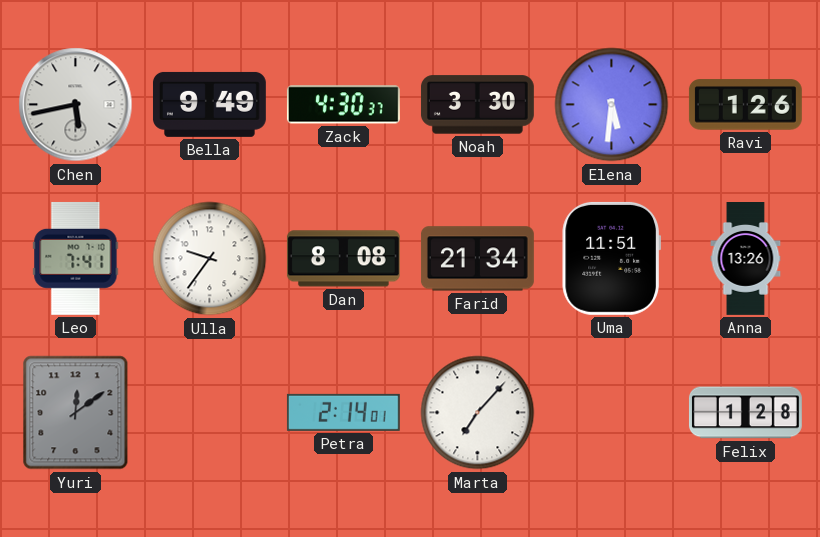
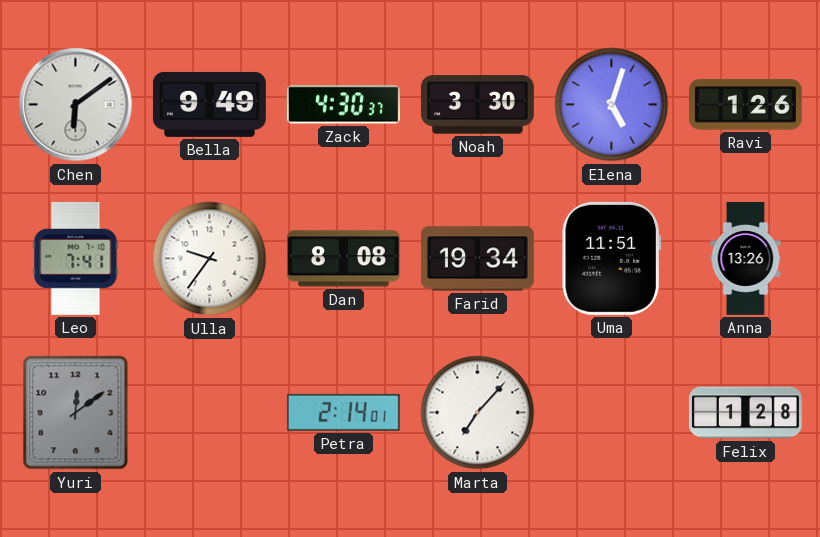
Chen: 5:43 -> 6:09 (76, 105)
Elena: 5:31 -> 5:03 (612, 105)
Farid: 21:34 -> 19:34 (477, 259)
